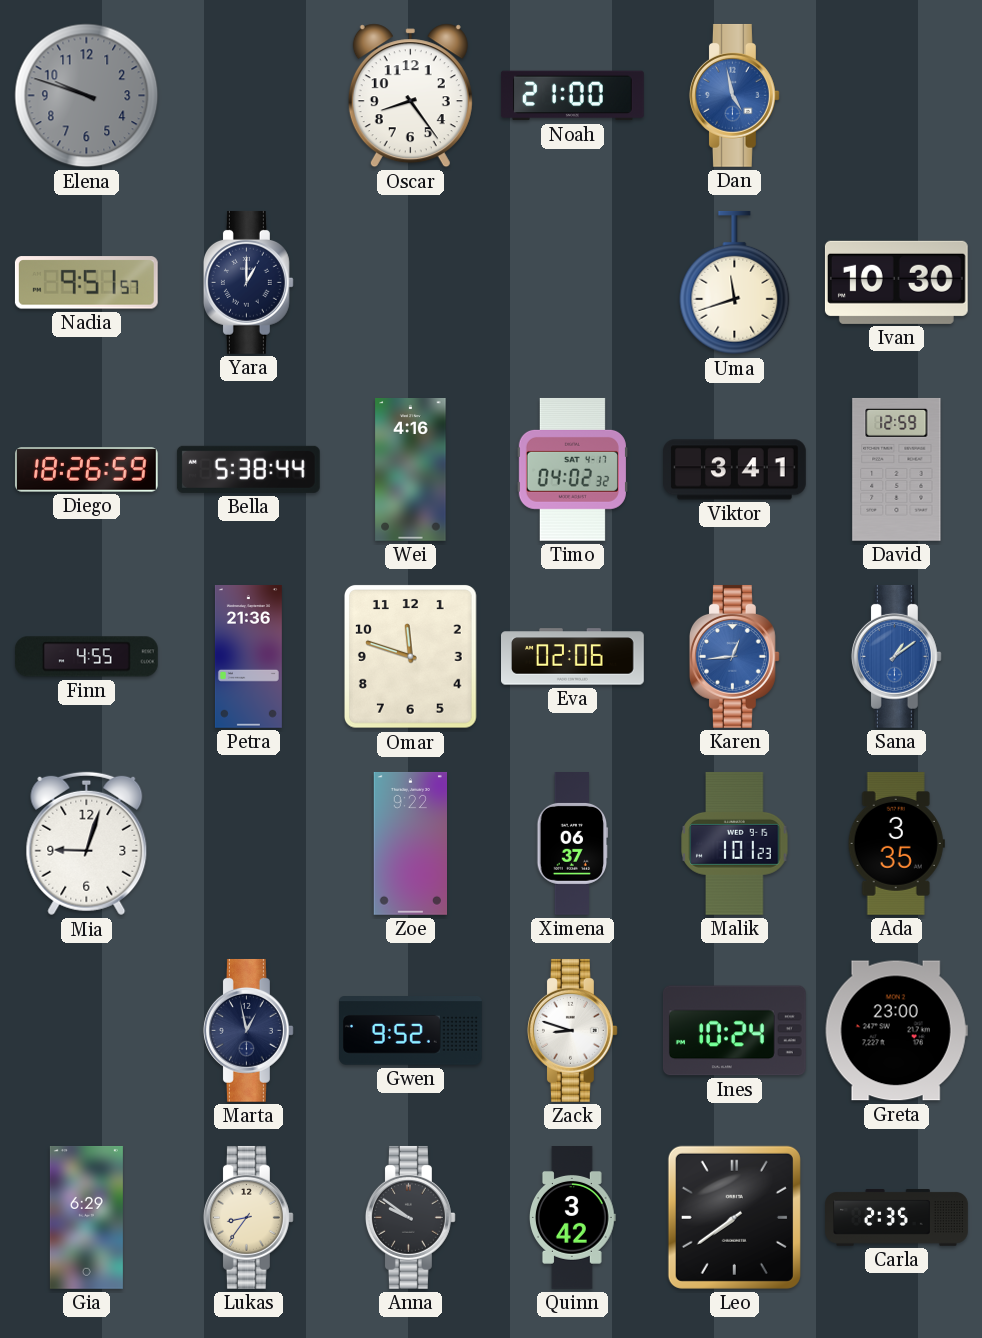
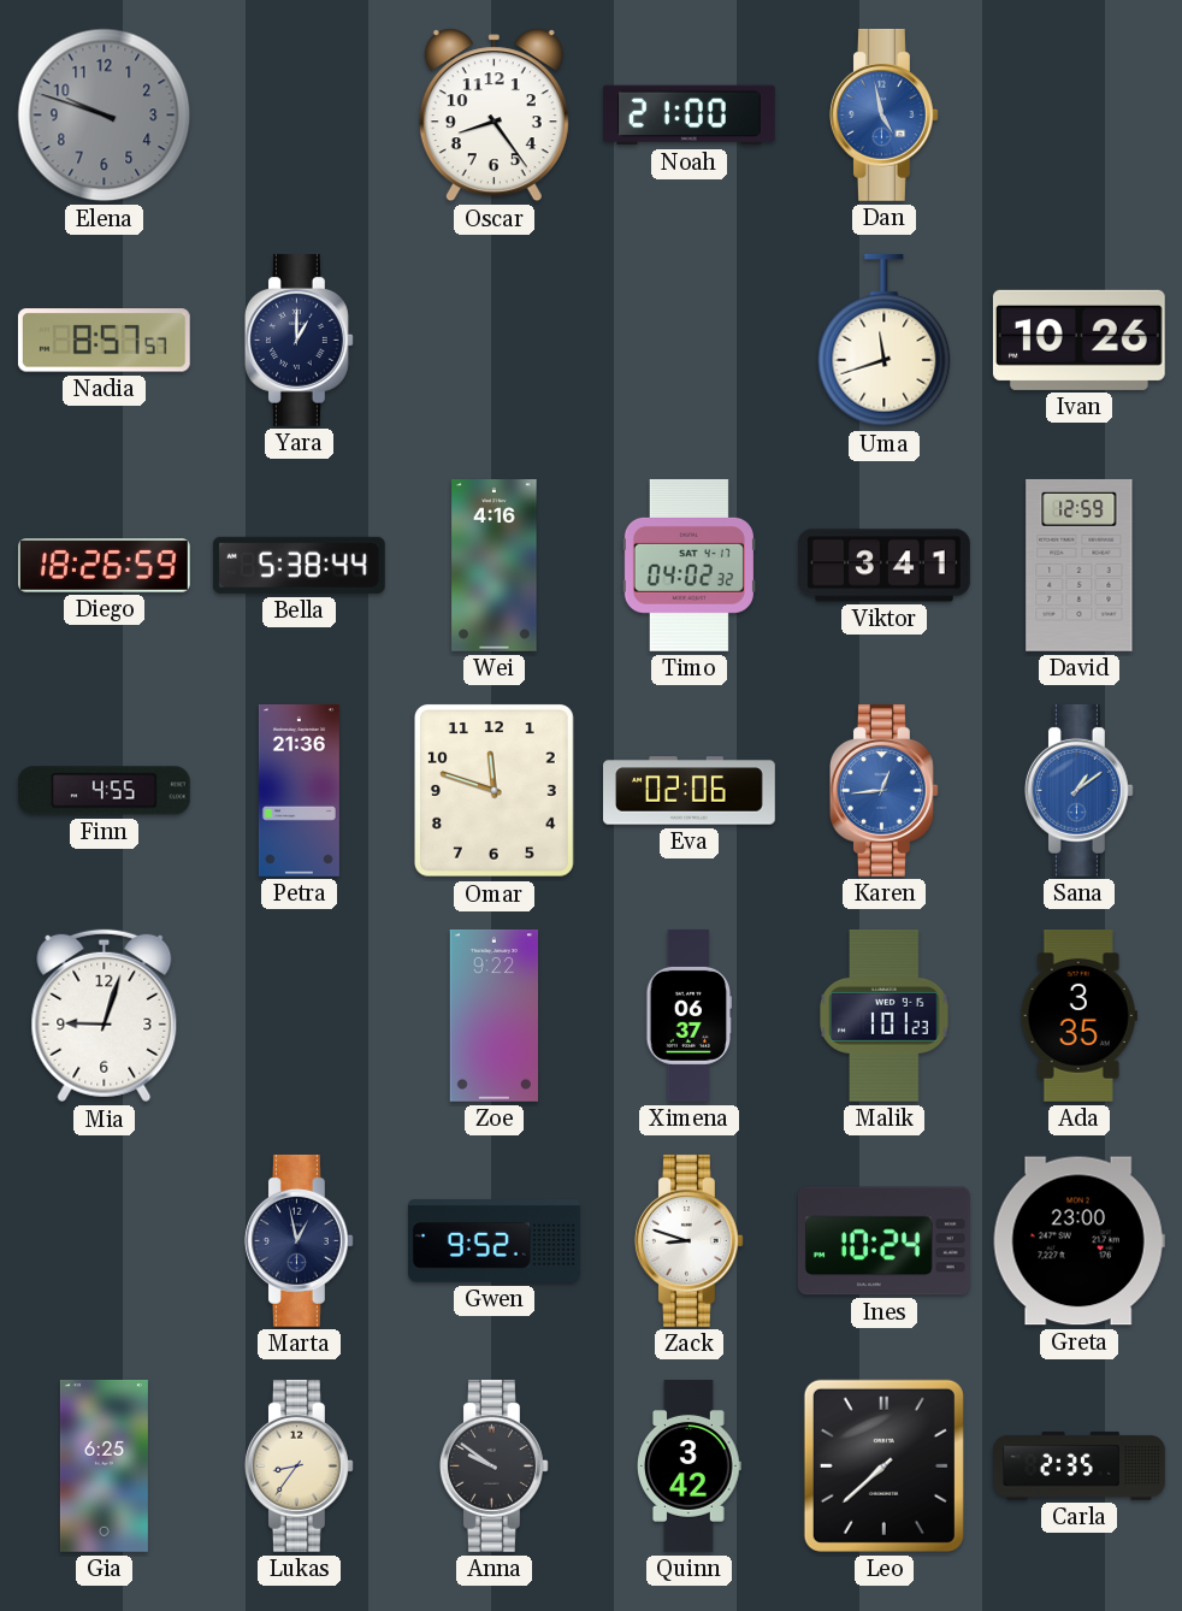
Nadia: 9:51 -> 8:57 (104, 341)
Ivan: 10:30 -> 10:26 (1078, 340)
Gia: 6:29 -> 6:25 (104, 1467)
Leo: 7:39 -> 7:38 (883, 1465)
